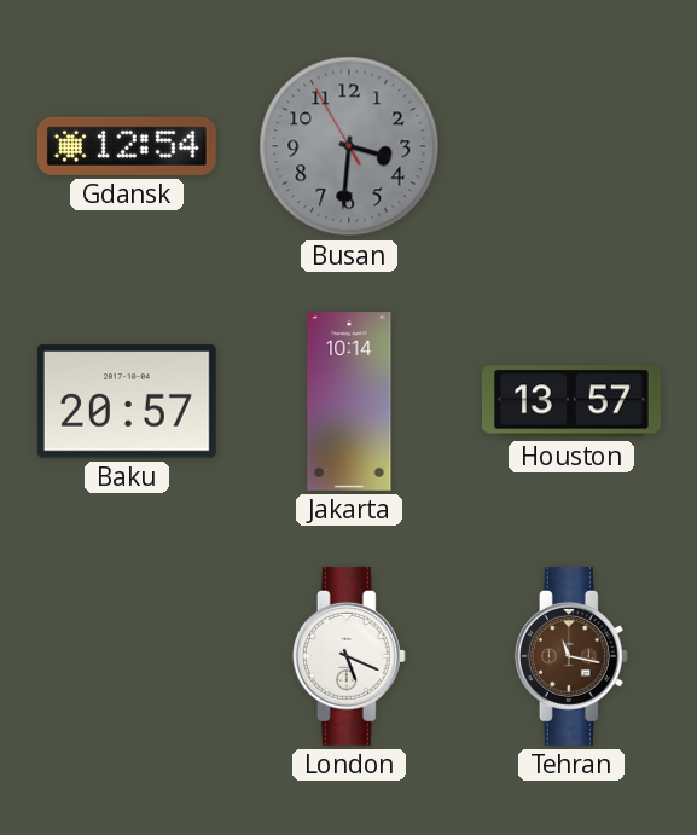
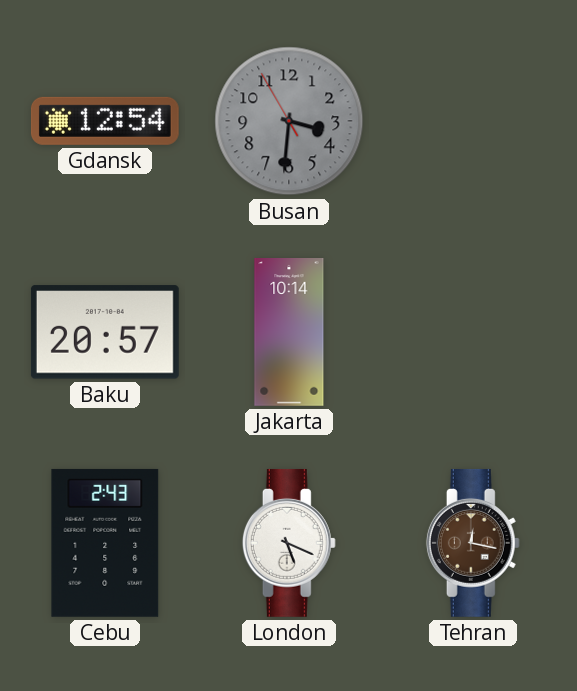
Houston: 13:57 -> none (571, 401)
Cebu: none -> 2:43 (105, 543)
Tehran: 11:17 -> 12:17 (473, 543)
